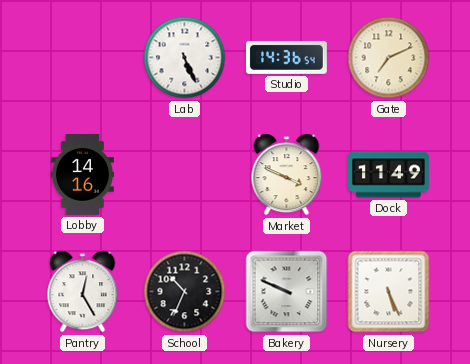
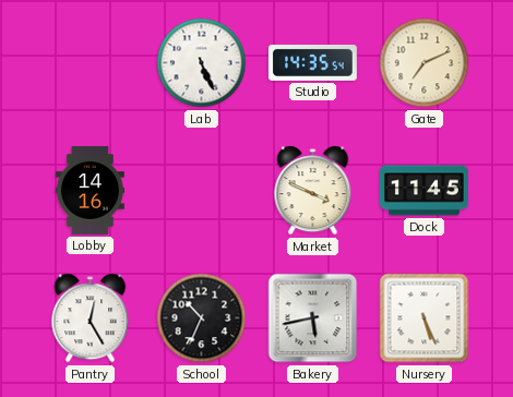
Studio: 14:36 -> 14:35 (312, 62)
Dock: 11:49 -> 11:45 (423, 191)
Bakery: 9:49 -> 5:43 (313, 318)
